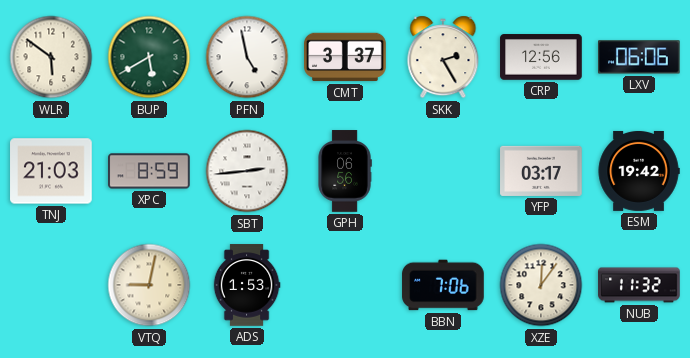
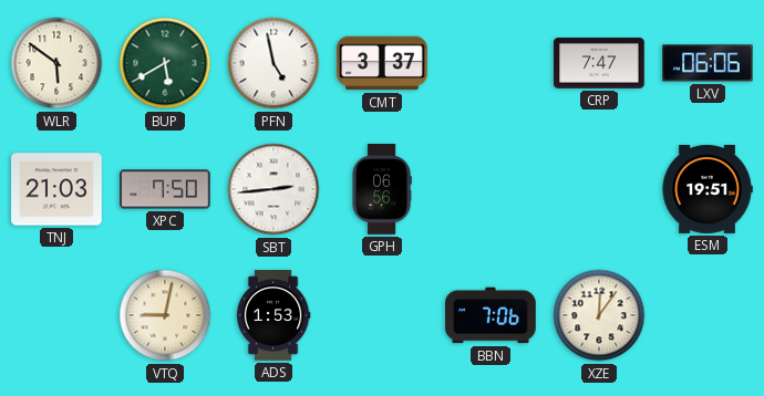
SKK: 2:25 -> none (443, 57)
CRP: 12:56 -> 7:47 (599, 63)
XPC: 8:59 -> 7:50 (165, 189)
YFP: 03:17 -> none (541, 171)
ESM: 19:42 -> 19:51 (708, 189)
NUB: 11:32 -> none (639, 285)
